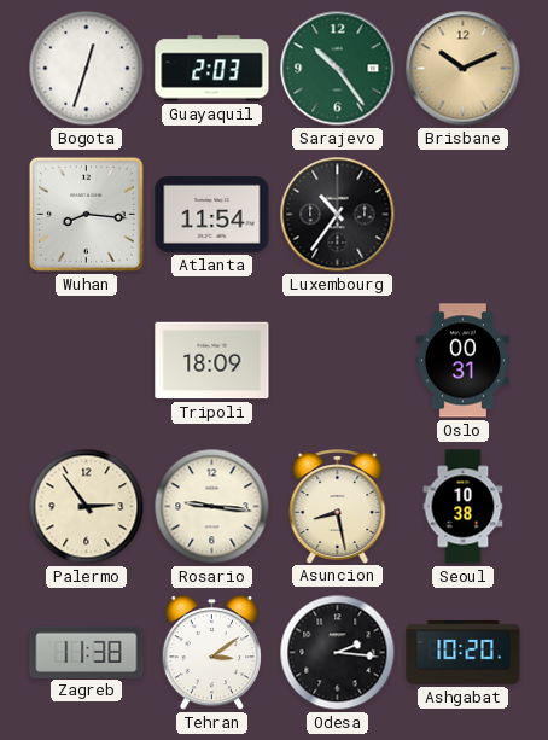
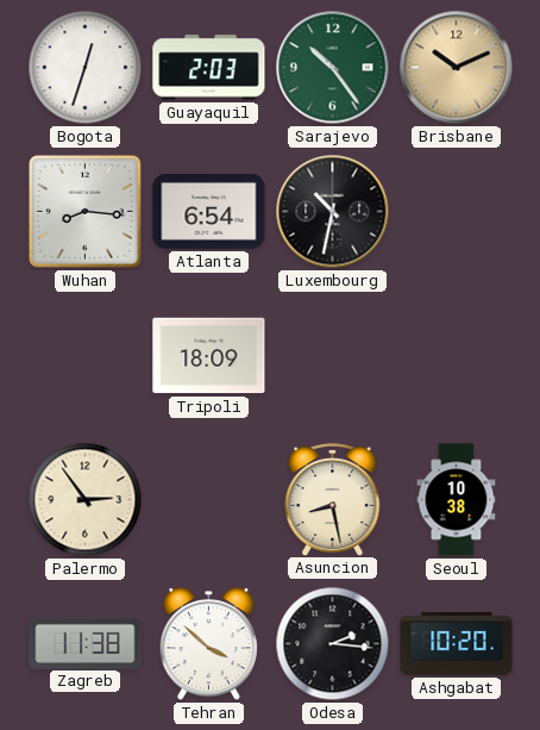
Atlanta: 11:54 -> 6:54 (209, 211)
Luxembourg: 10:36 -> 10:32 (333, 212)
Oslo: 00:31 -> none (462, 361)
Rosario: 9:16 -> none (212, 507)
Tehran: 3:09 -> 3:52 (208, 644)
